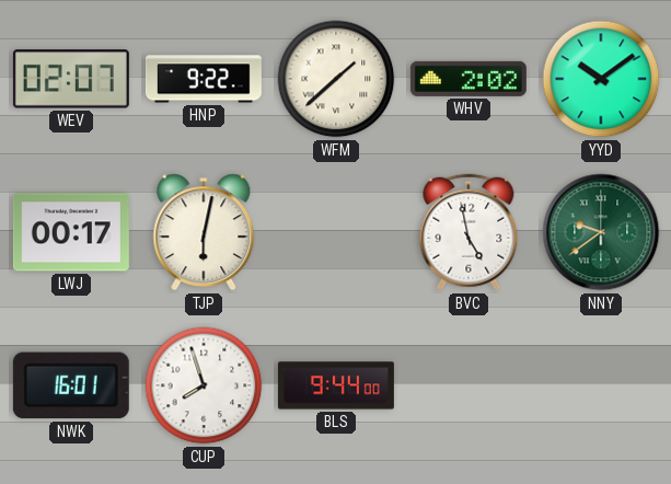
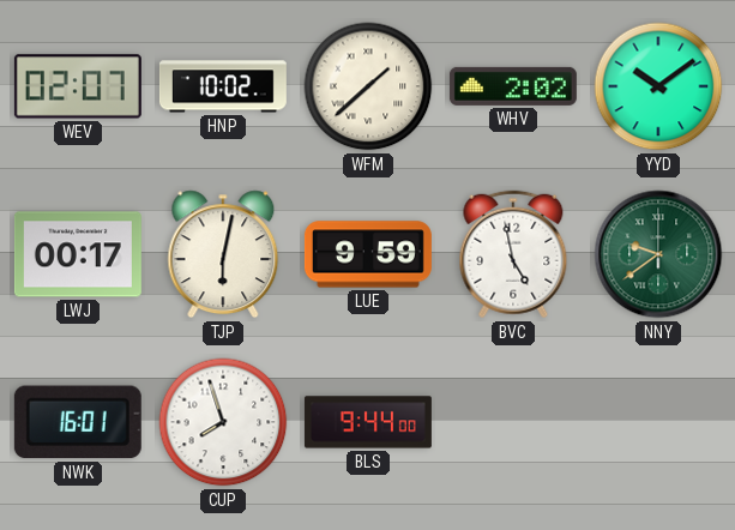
HNP: 9:22 -> 10:02 (223, 86)
LUE: none -> 9:59 (368, 254)
